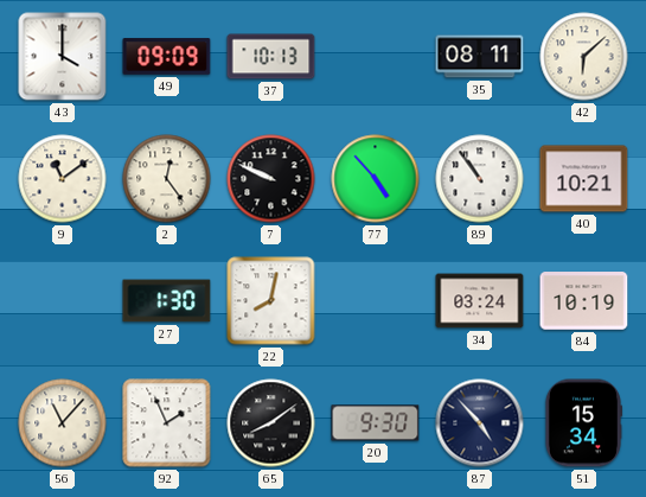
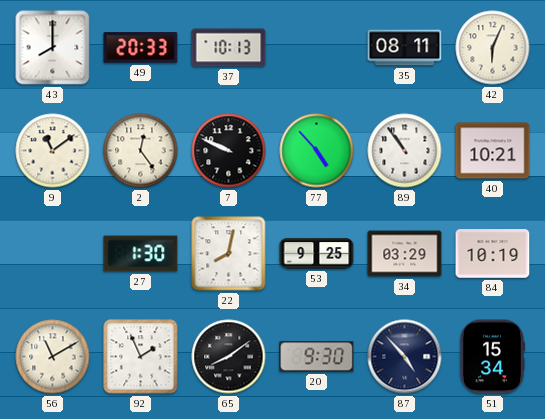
43: 4:00 -> 8:00 (53, 48)
49: 09:09 -> 20:33 (141, 48)
42: 6:08 -> 6:04 (493, 48)
53: none -> 9:25 (317, 254)
34: 03:24 -> 03:29 (405, 254)
56: 11:07 -> 11:10 (53, 357)
